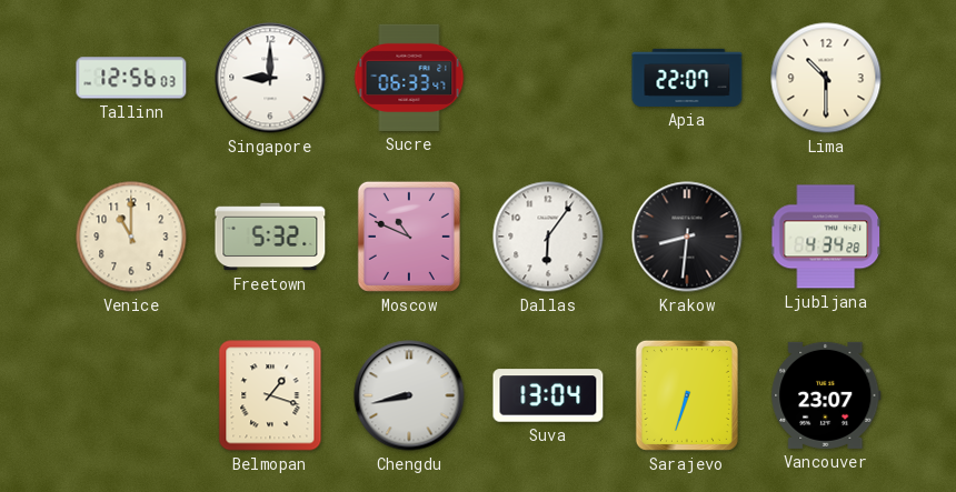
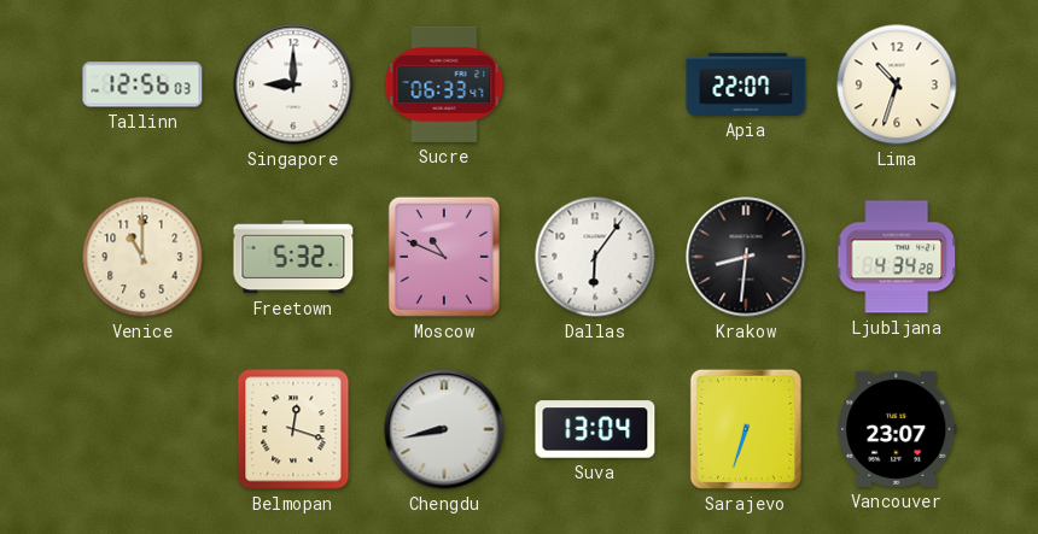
Lima: 10:30 -> 10:33 (897, 84)
Belmopan: 1:18 -> 12:18 (293, 429)
